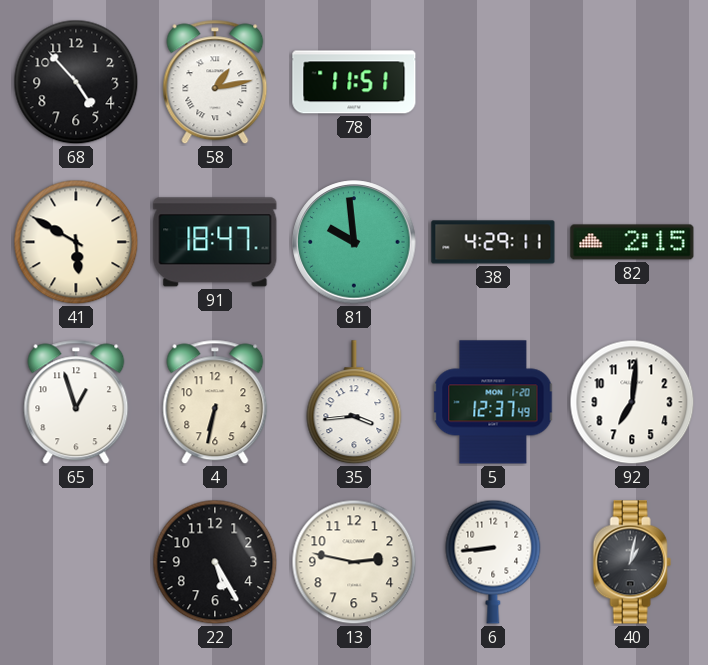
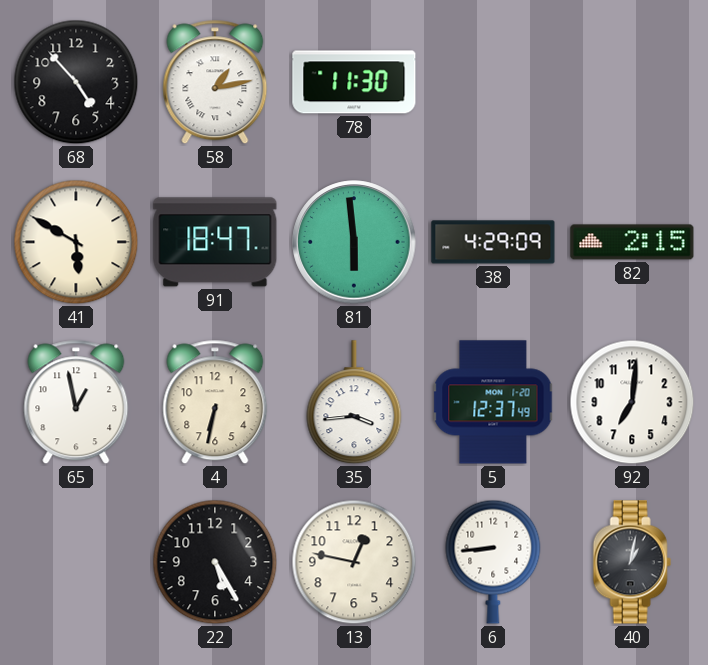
78: 11:51 -> 11:30 (354, 82)
81: 9:59 -> 5:59 (354, 242)
38: 4:29:11 -> 4:29:09 (493, 242)
65: 12:57 -> 12:58 (76, 402)
13: 2:47 -> 12:47 (354, 562)
